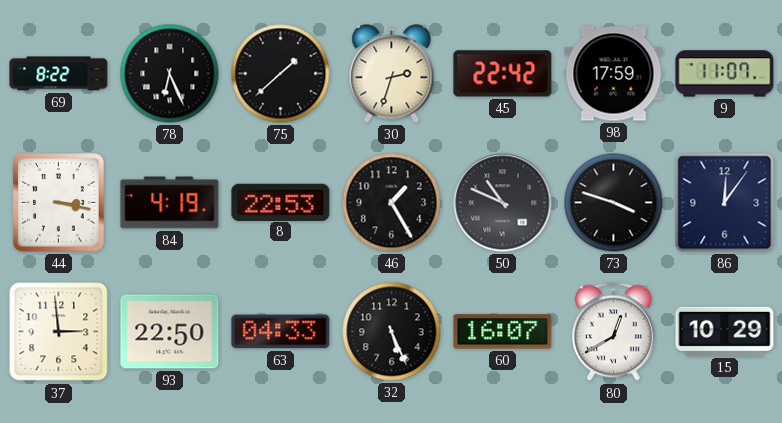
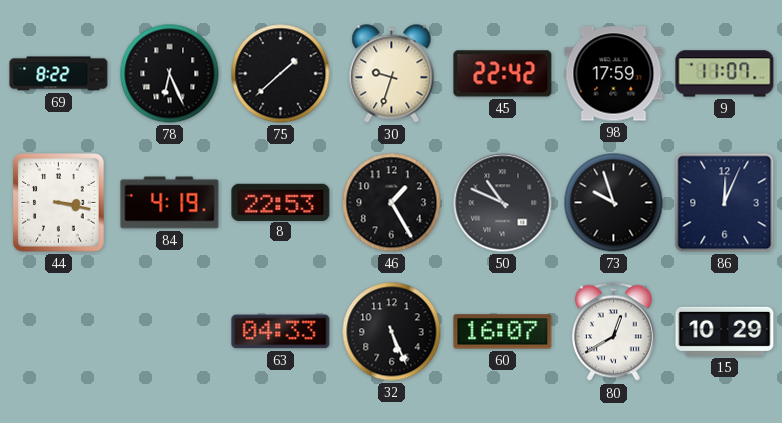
30: 2:33 -> 9:33 (392, 74)
73: 3:48 -> 9:57 (614, 203)
86: 12:06 -> 12:04 (725, 203)
37: 2:59 -> none (59, 332)
93: 22:50 -> none (170, 332)
